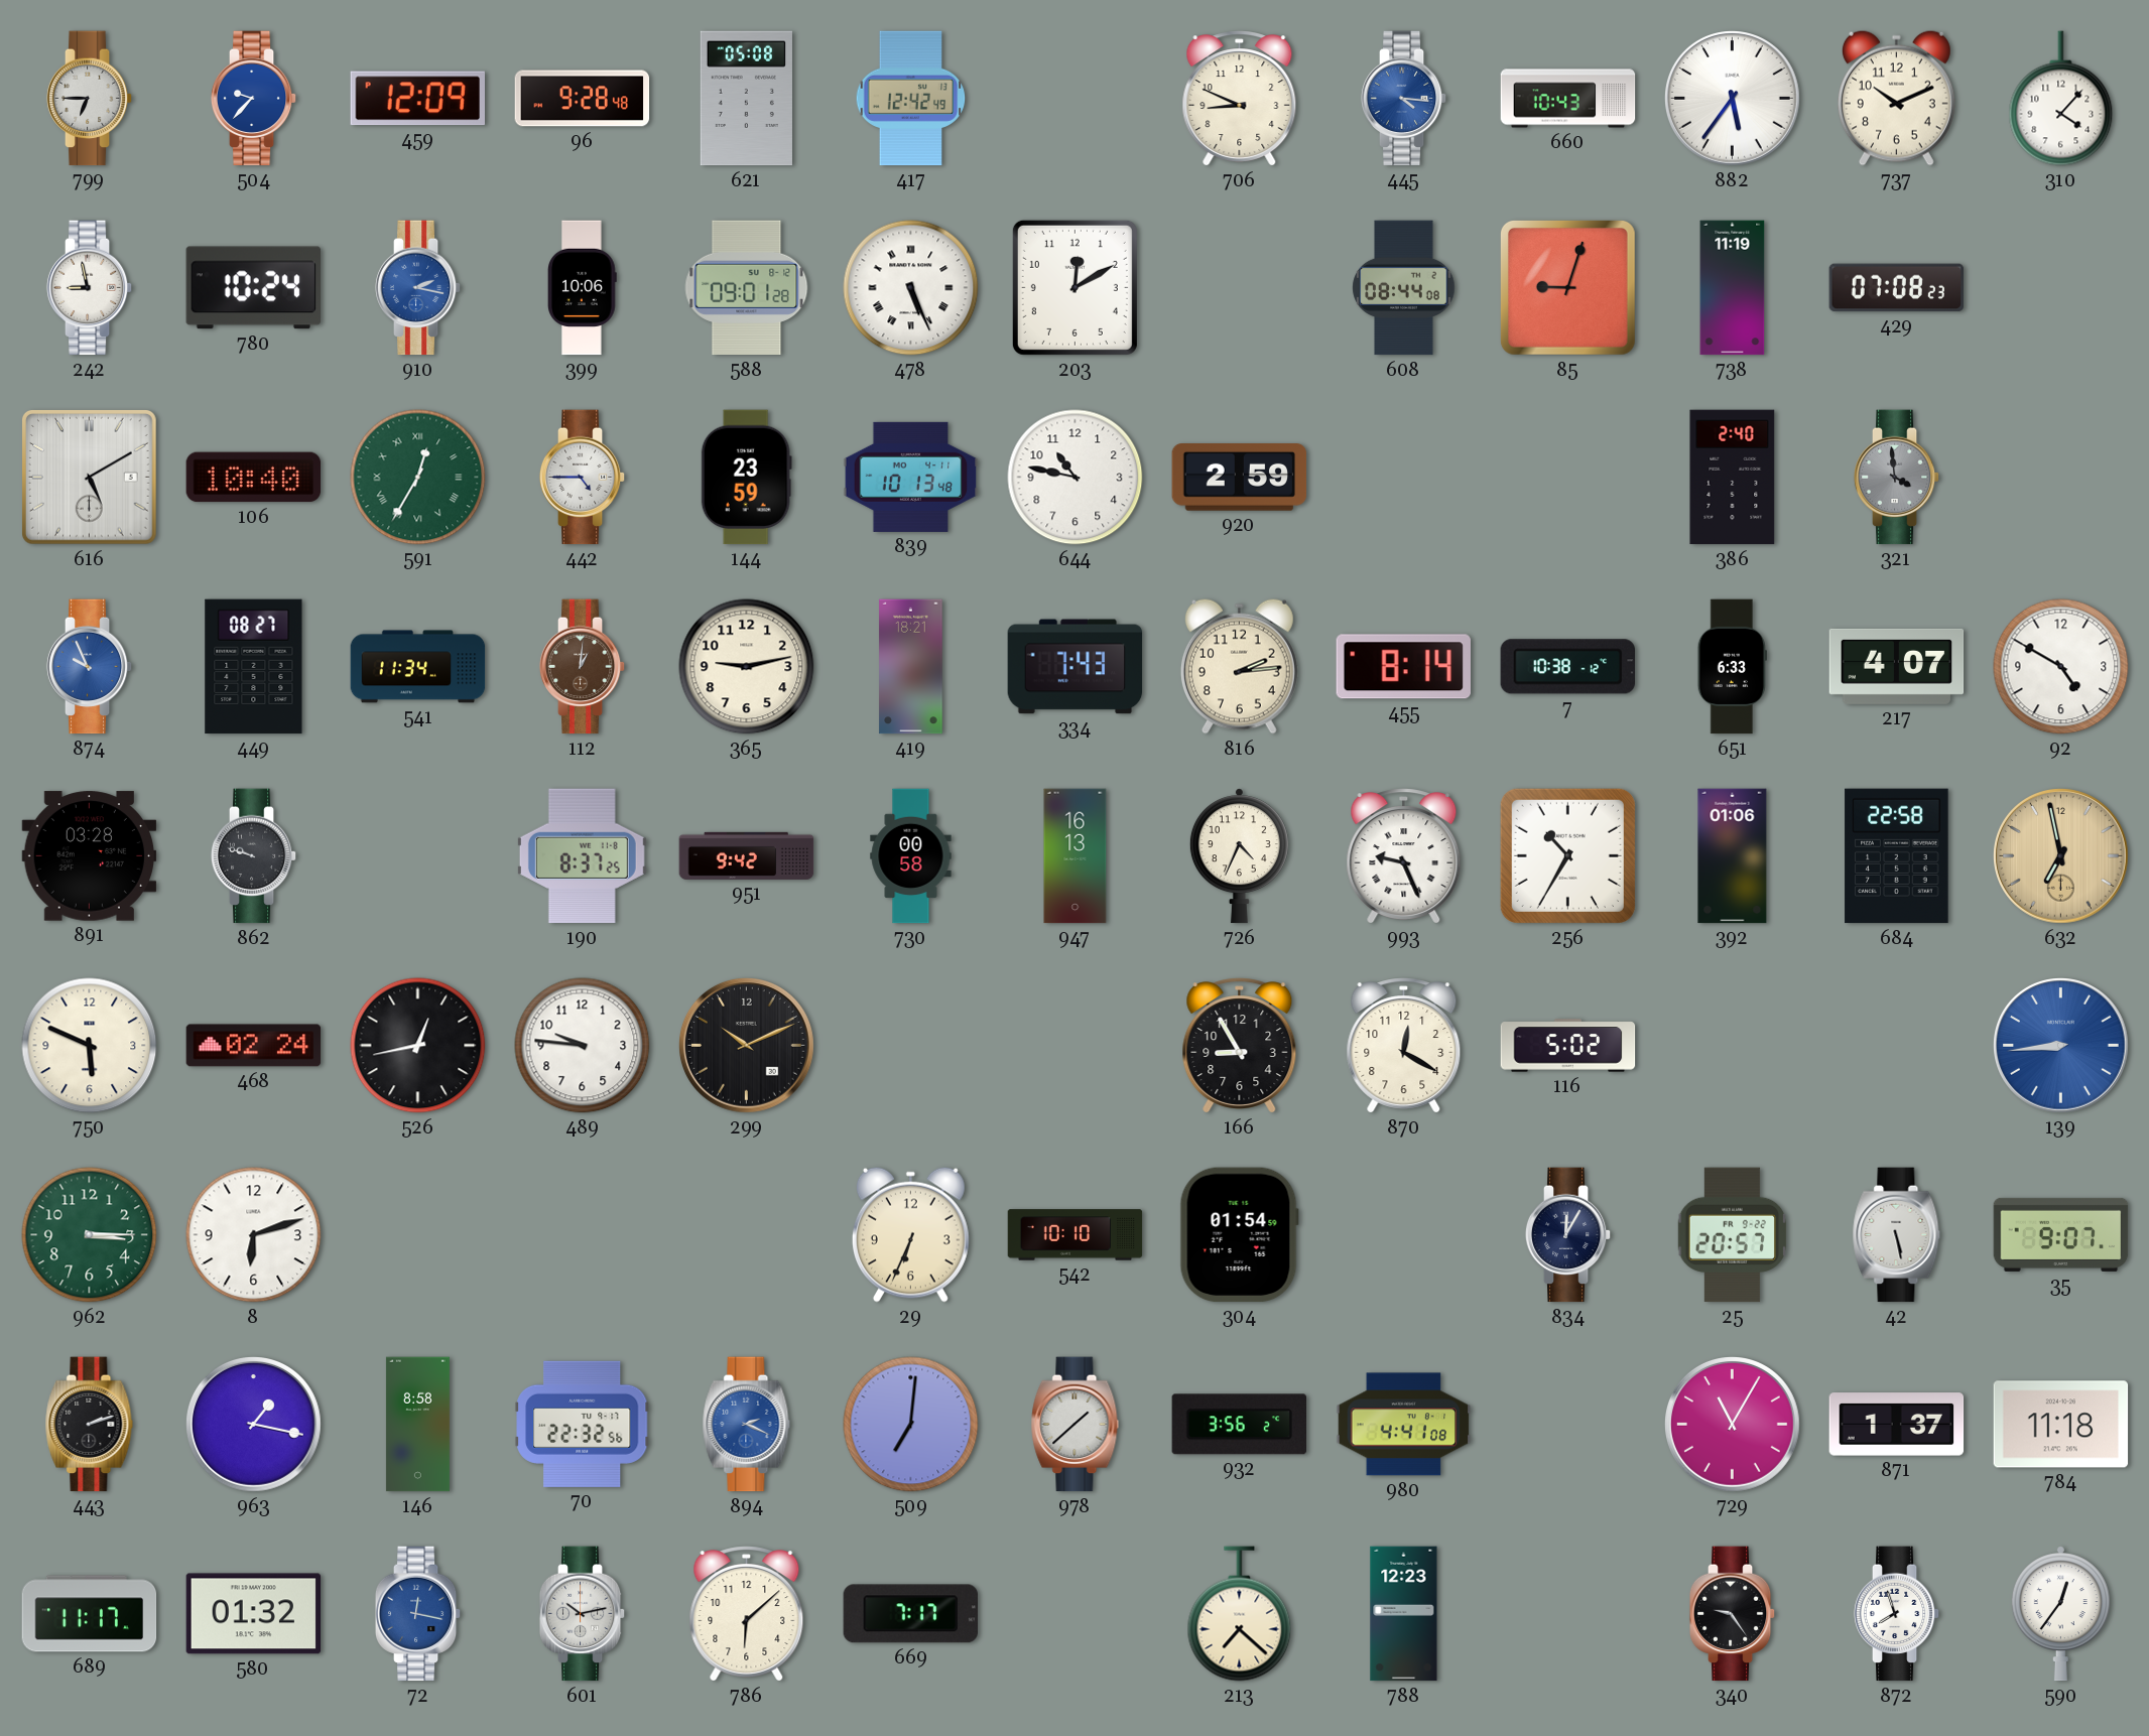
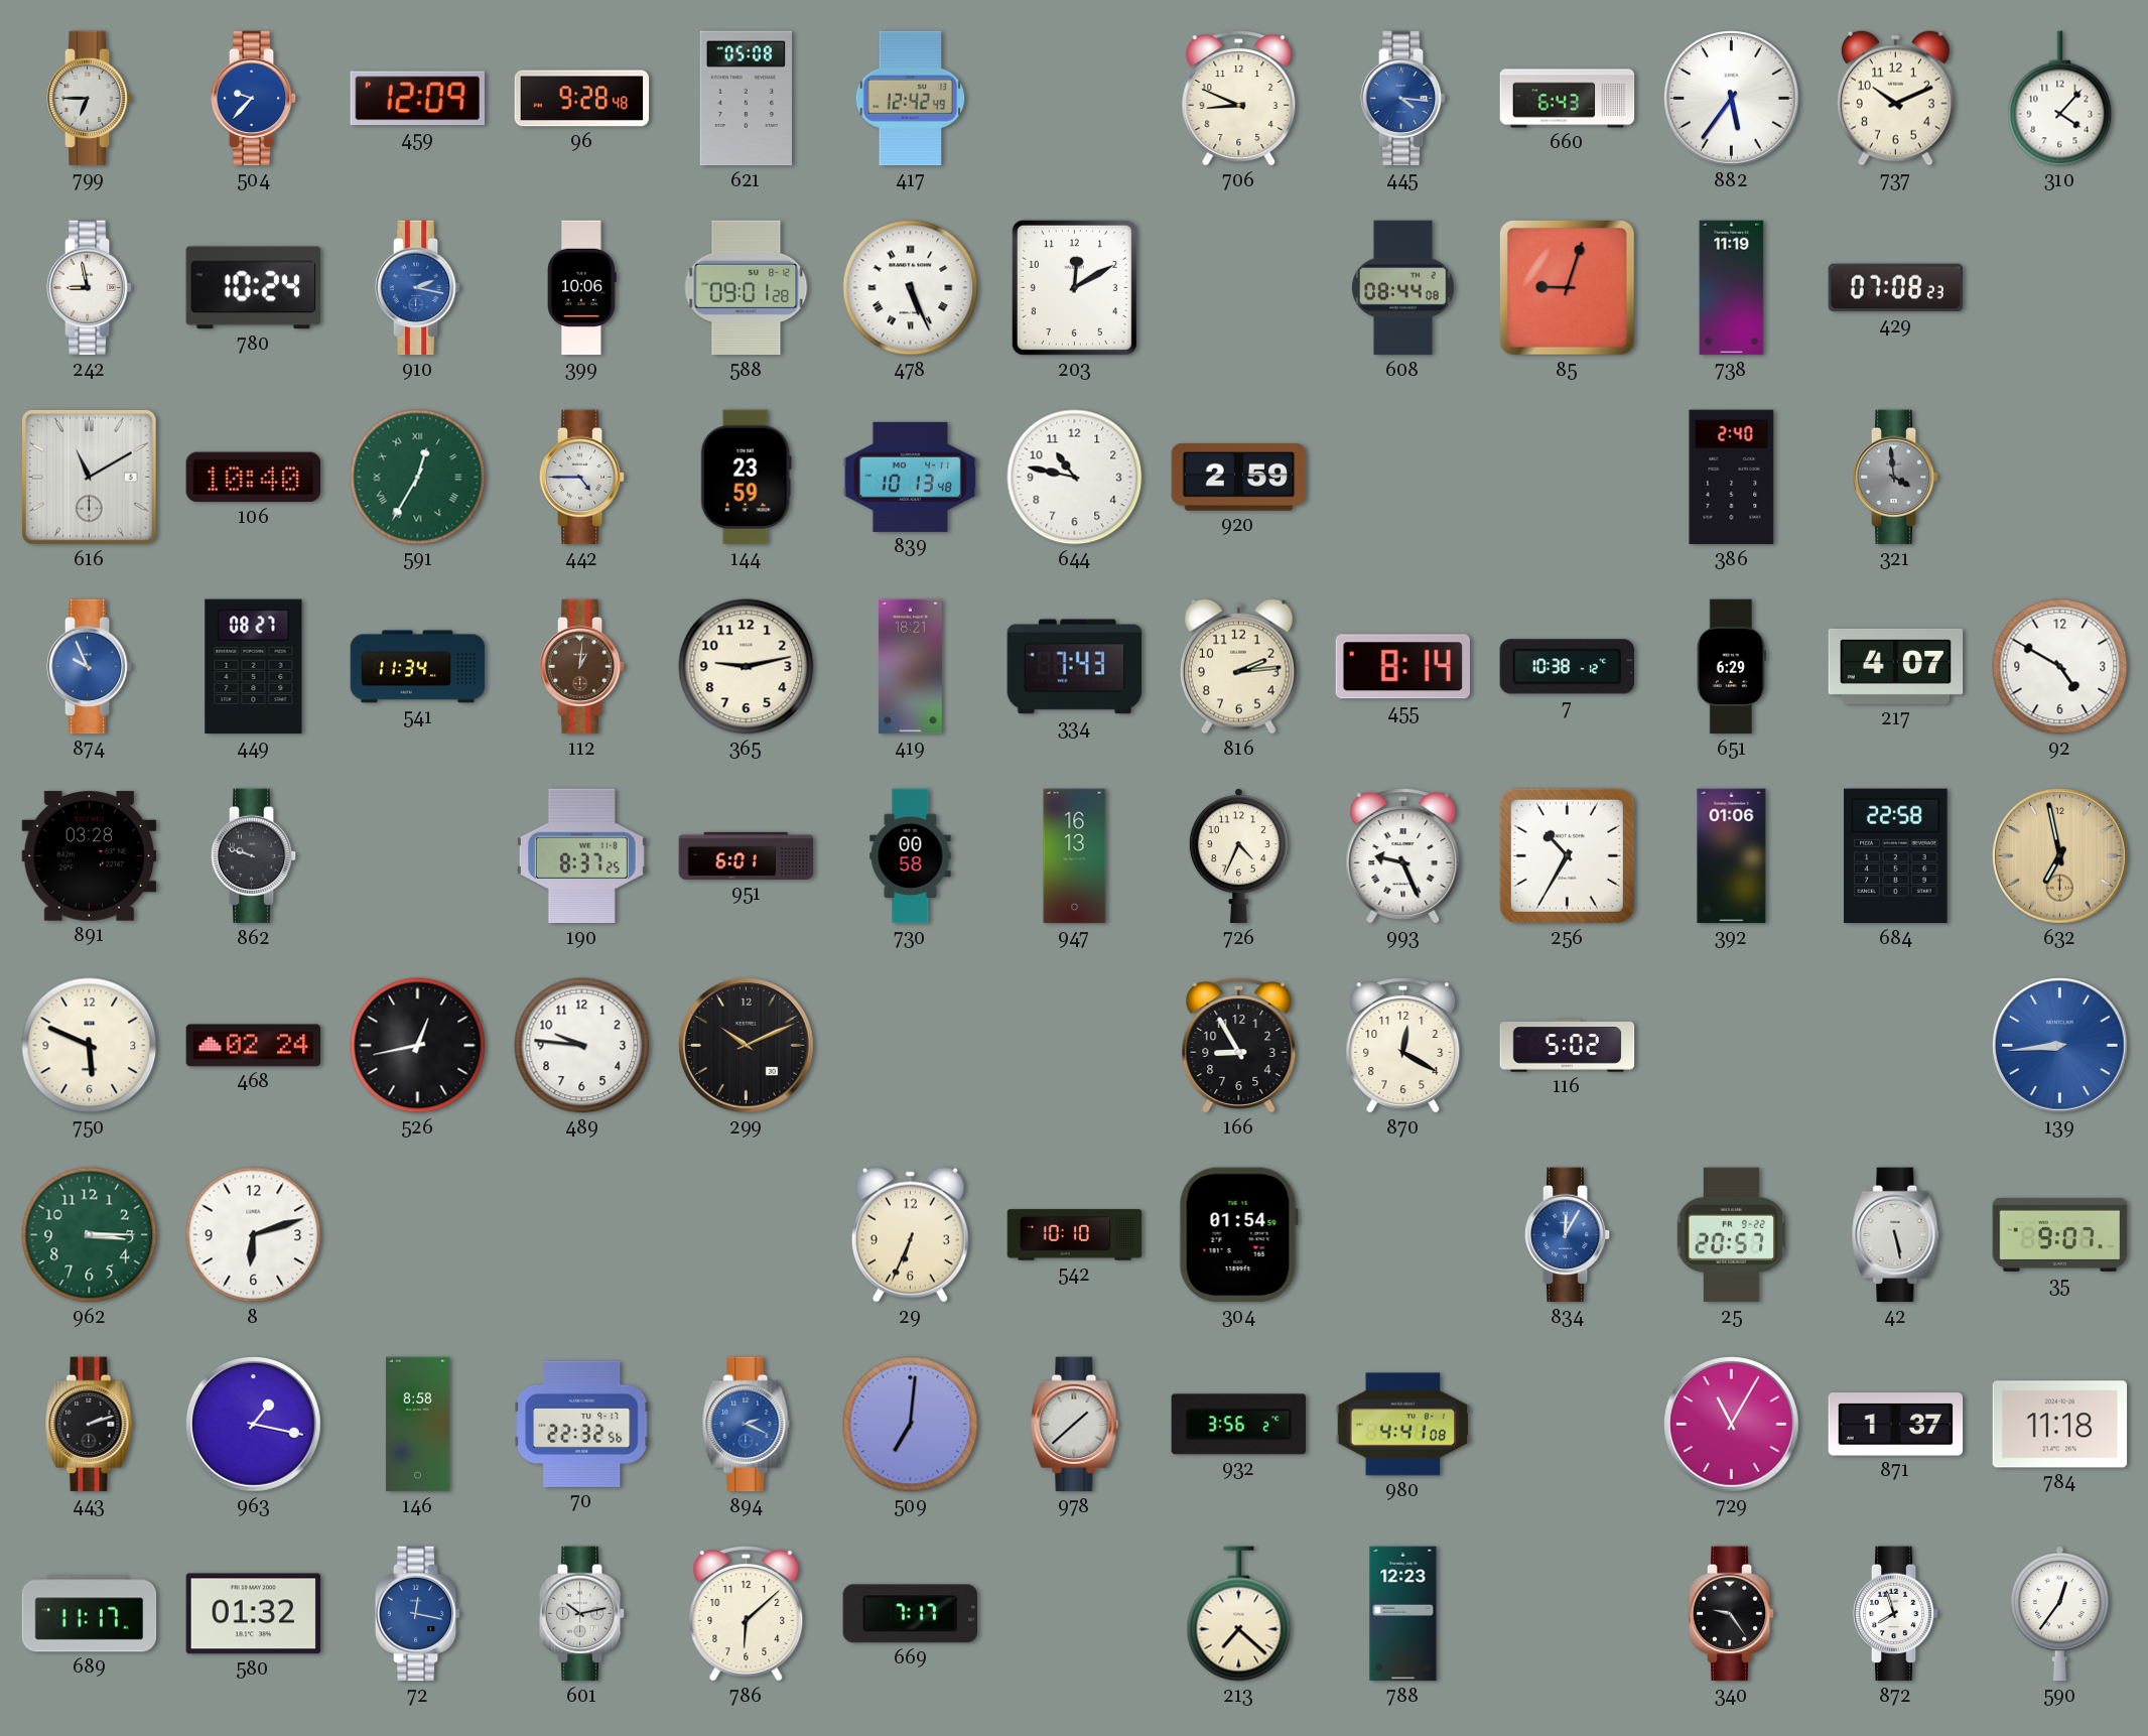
660: 10:43 -> 6:43 (1568, 99)
616: 5:10 -> 11:10 (89, 477)
651: 6:33 -> 6:29 (1731, 667)
951: 9:42 -> 6:01 (747, 855)
834 dial: navy -> blue (1568, 1235)
